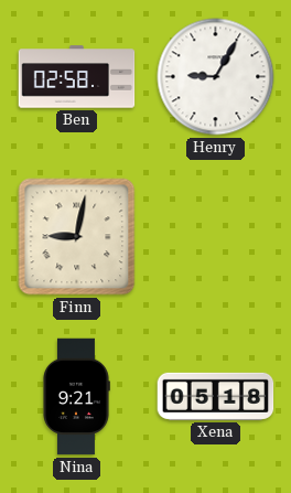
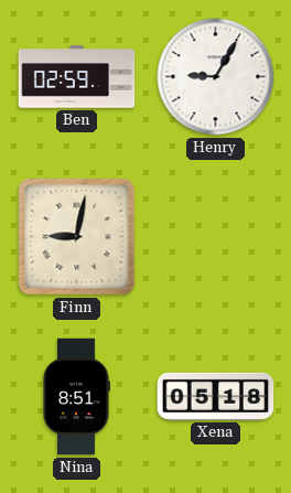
Ben: 02:58 -> 02:59 (77, 77)
Nina: 9:21 -> 8:51 (76, 397)
